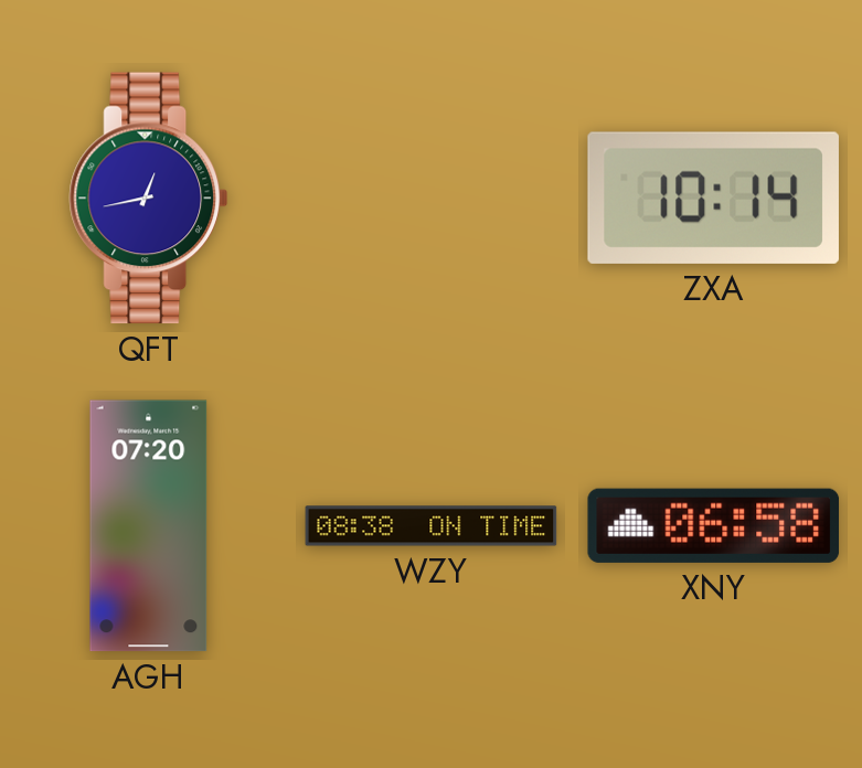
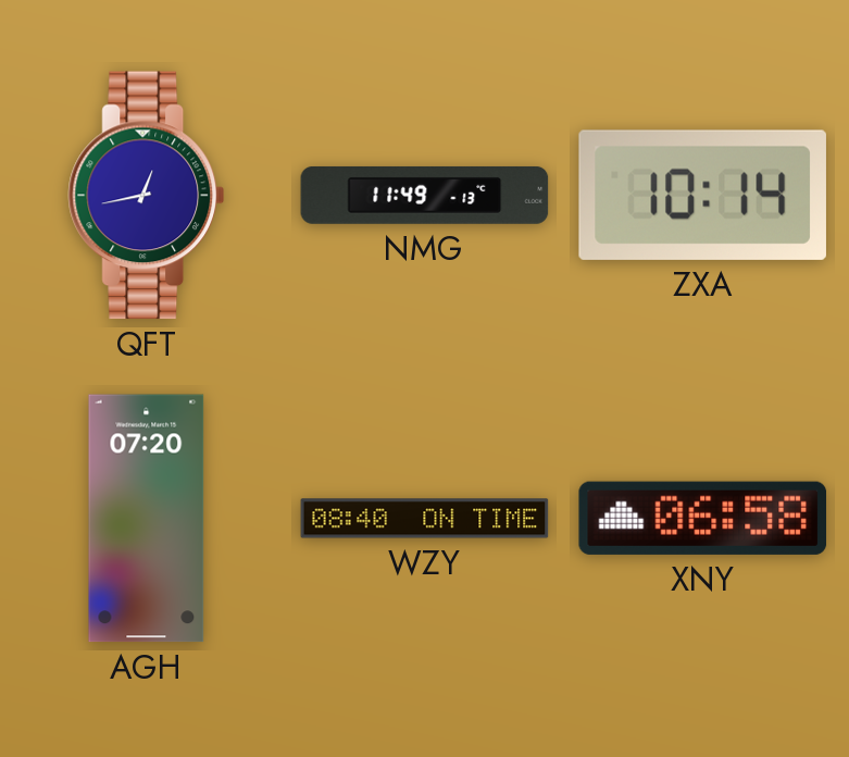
NMG: none -> 11:49 (425, 195)
WZY: 08:38 -> 08:40 (425, 519)
